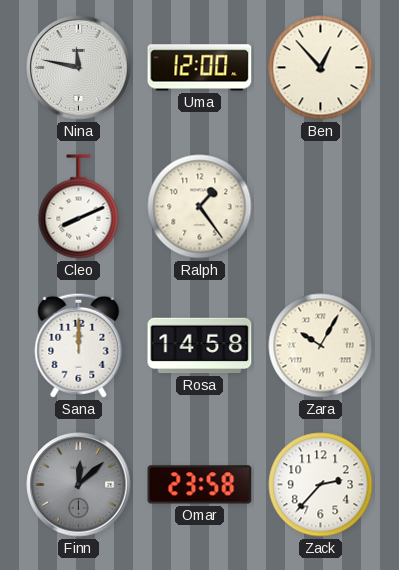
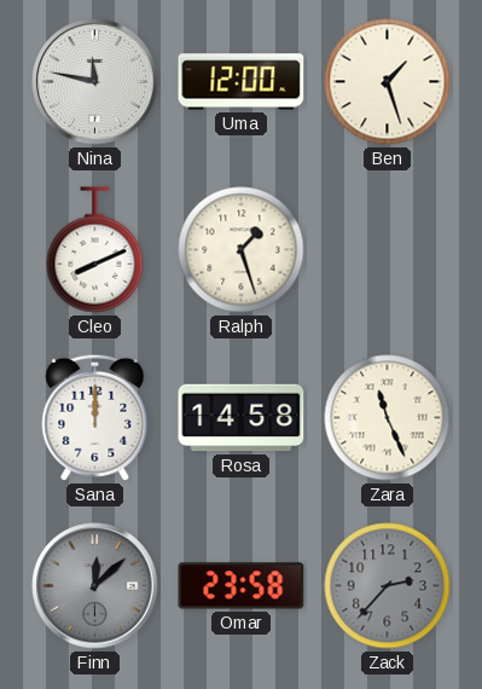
Ben: 12:53 -> 1:27 (388, 82)
Ralph: 1:24 -> 1:27 (242, 250)
Zara: 10:05 -> 11:26 (388, 418)
Zack dial: white -> grey (388, 586)
